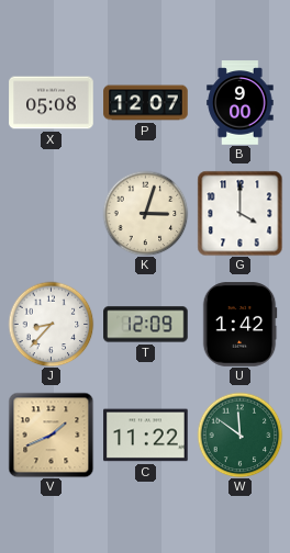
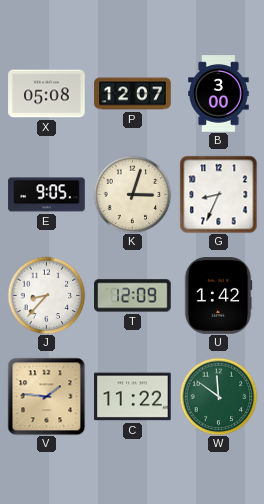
B: 9:00 -> 3:00 (219, 94)
E: none -> 9:05 (47, 195)
G: 4:00 -> 8:34 (218, 194)
V: 1:41 -> 1:46 (46, 396)
